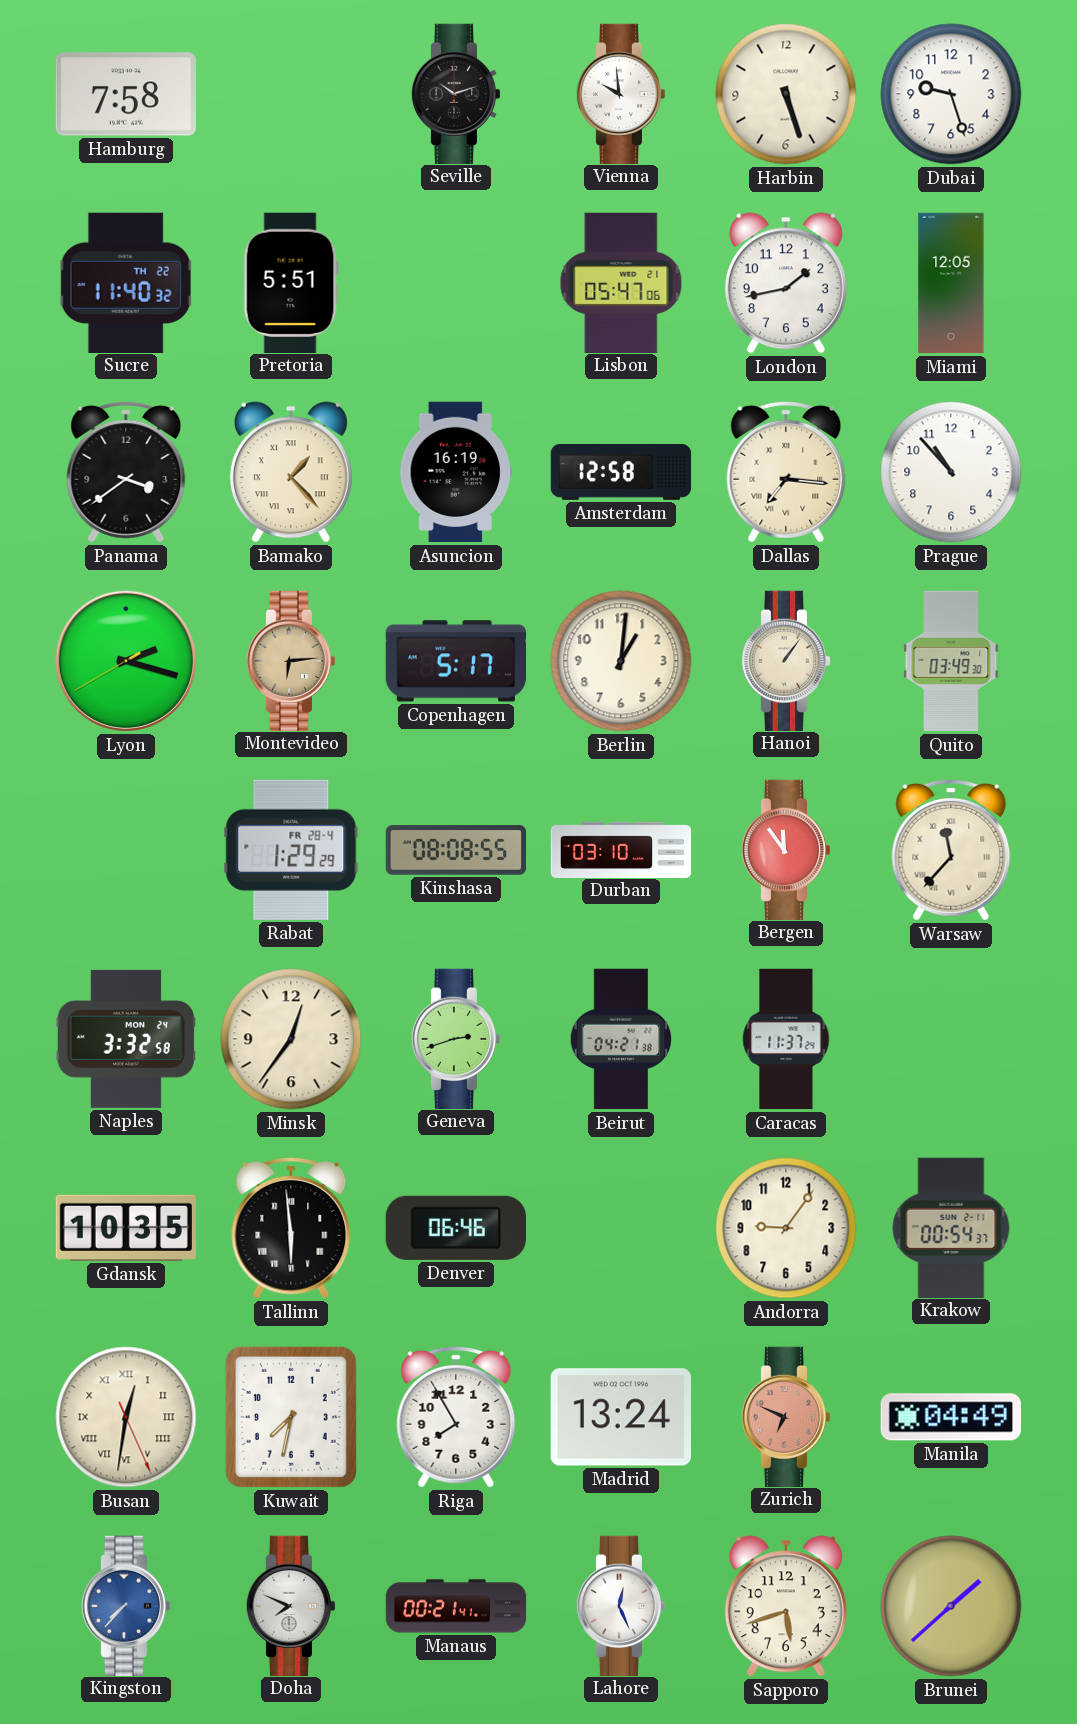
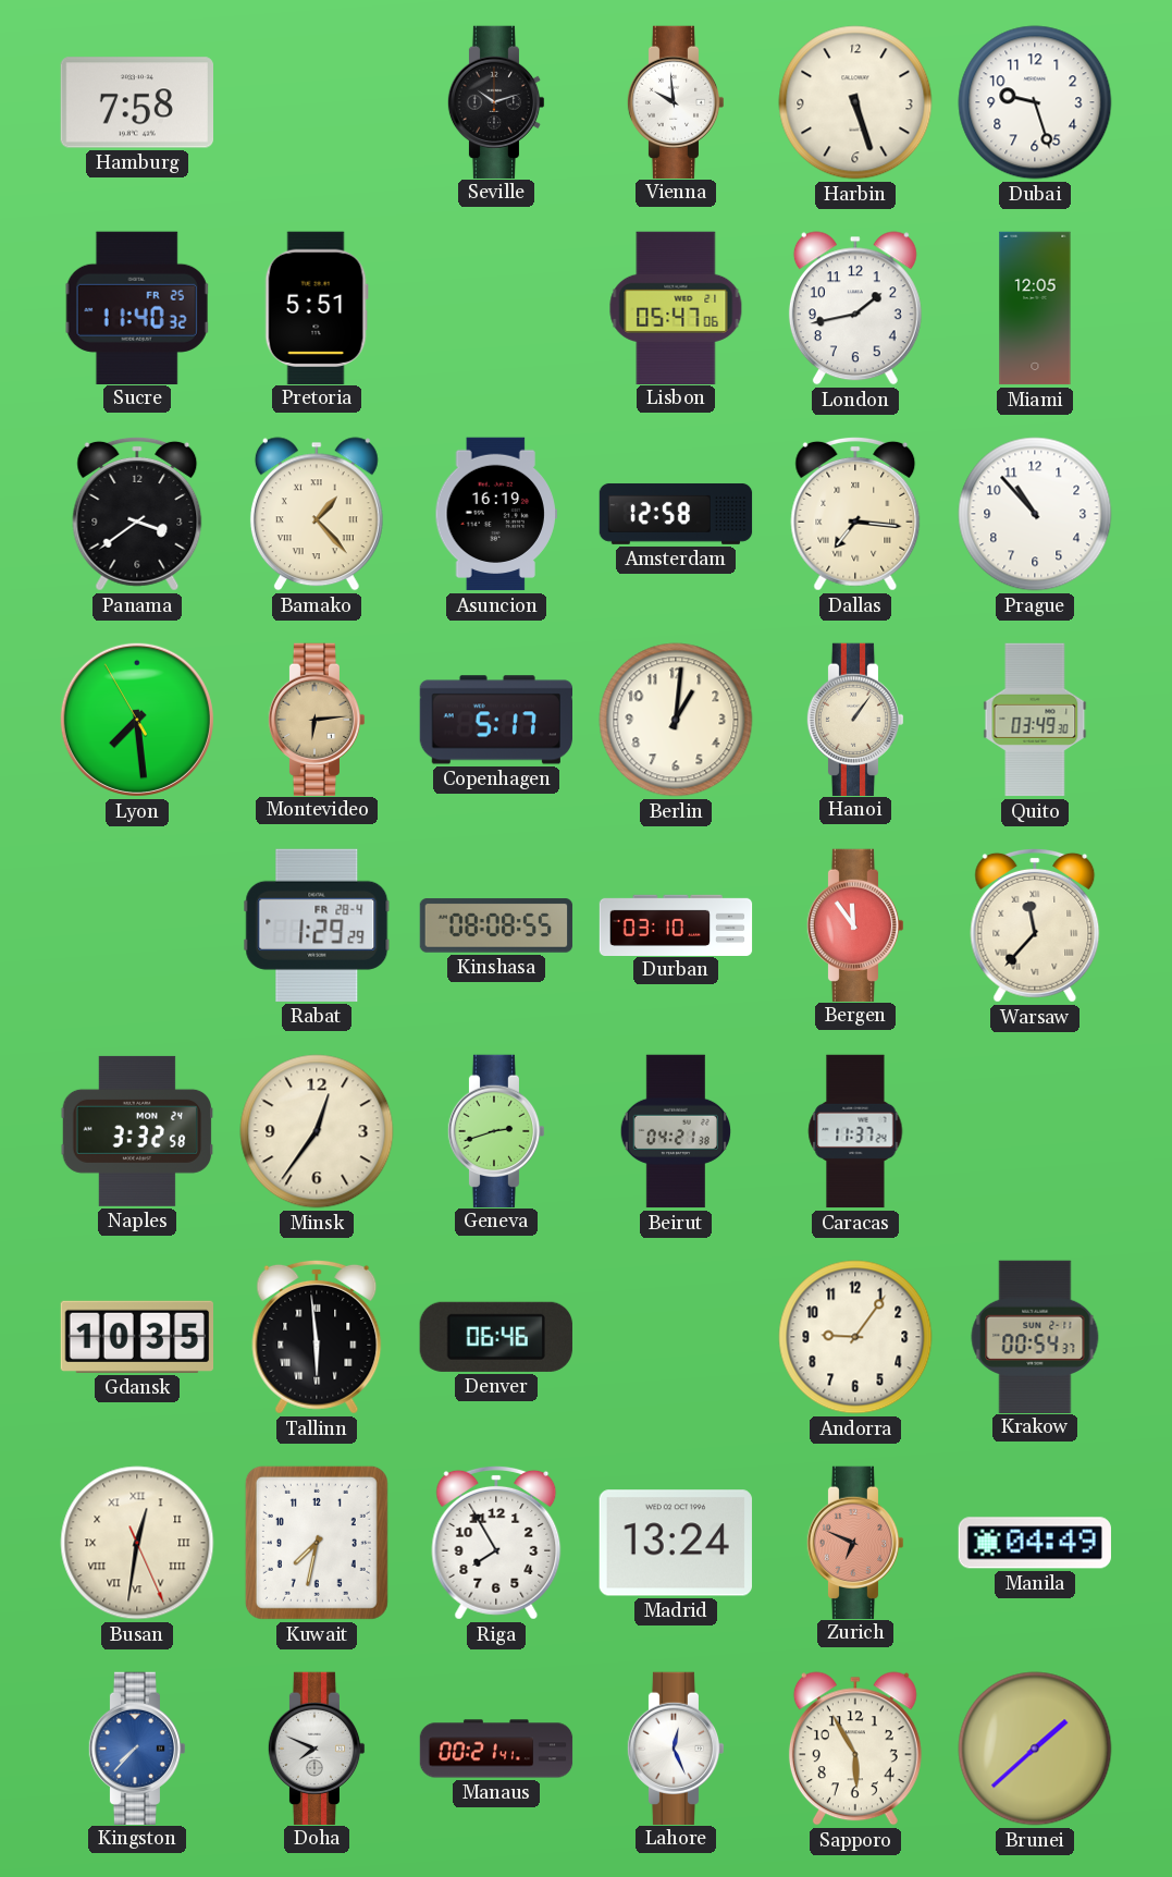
Sucre date: TH 22 -> FR 25 (137, 307)
Lyon: 2:17 -> 7:28 (137, 720)
Sapporo: 5:42 -> 5:55 (855, 1749)
